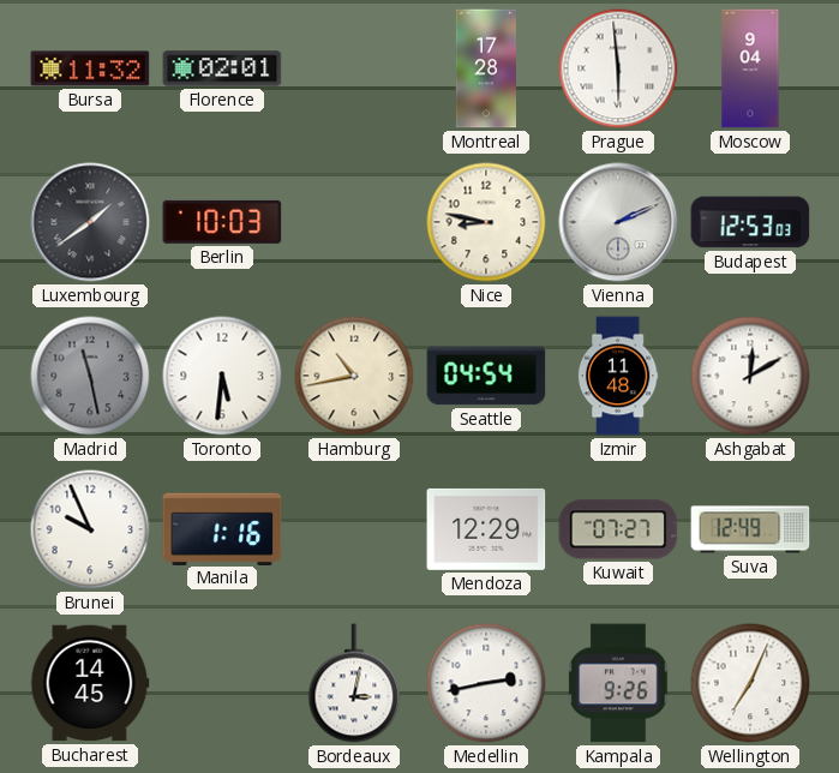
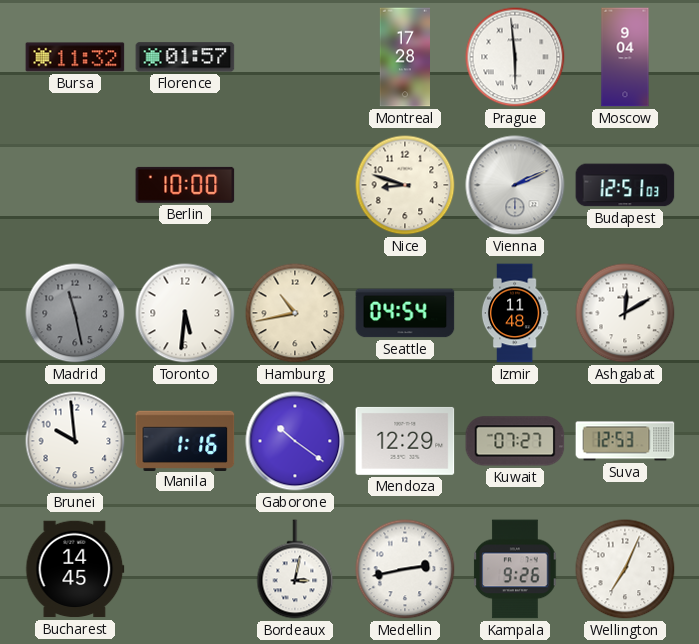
Florence: 02:01 -> 01:57 (185, 57)
Luxembourg: 1:39 -> none (90, 222)
Berlin: 10:03 -> 10:00 (185, 185)
Nice: 8:47 -> 8:48 (405, 185)
Budapest: 12:53 -> 12:51 (625, 185)
Brunei: 9:56 -> 9:59 (75, 441)
Gaborone: none -> 10:21 (295, 441)
Suva: 12:49 -> 12:53 (625, 441)
